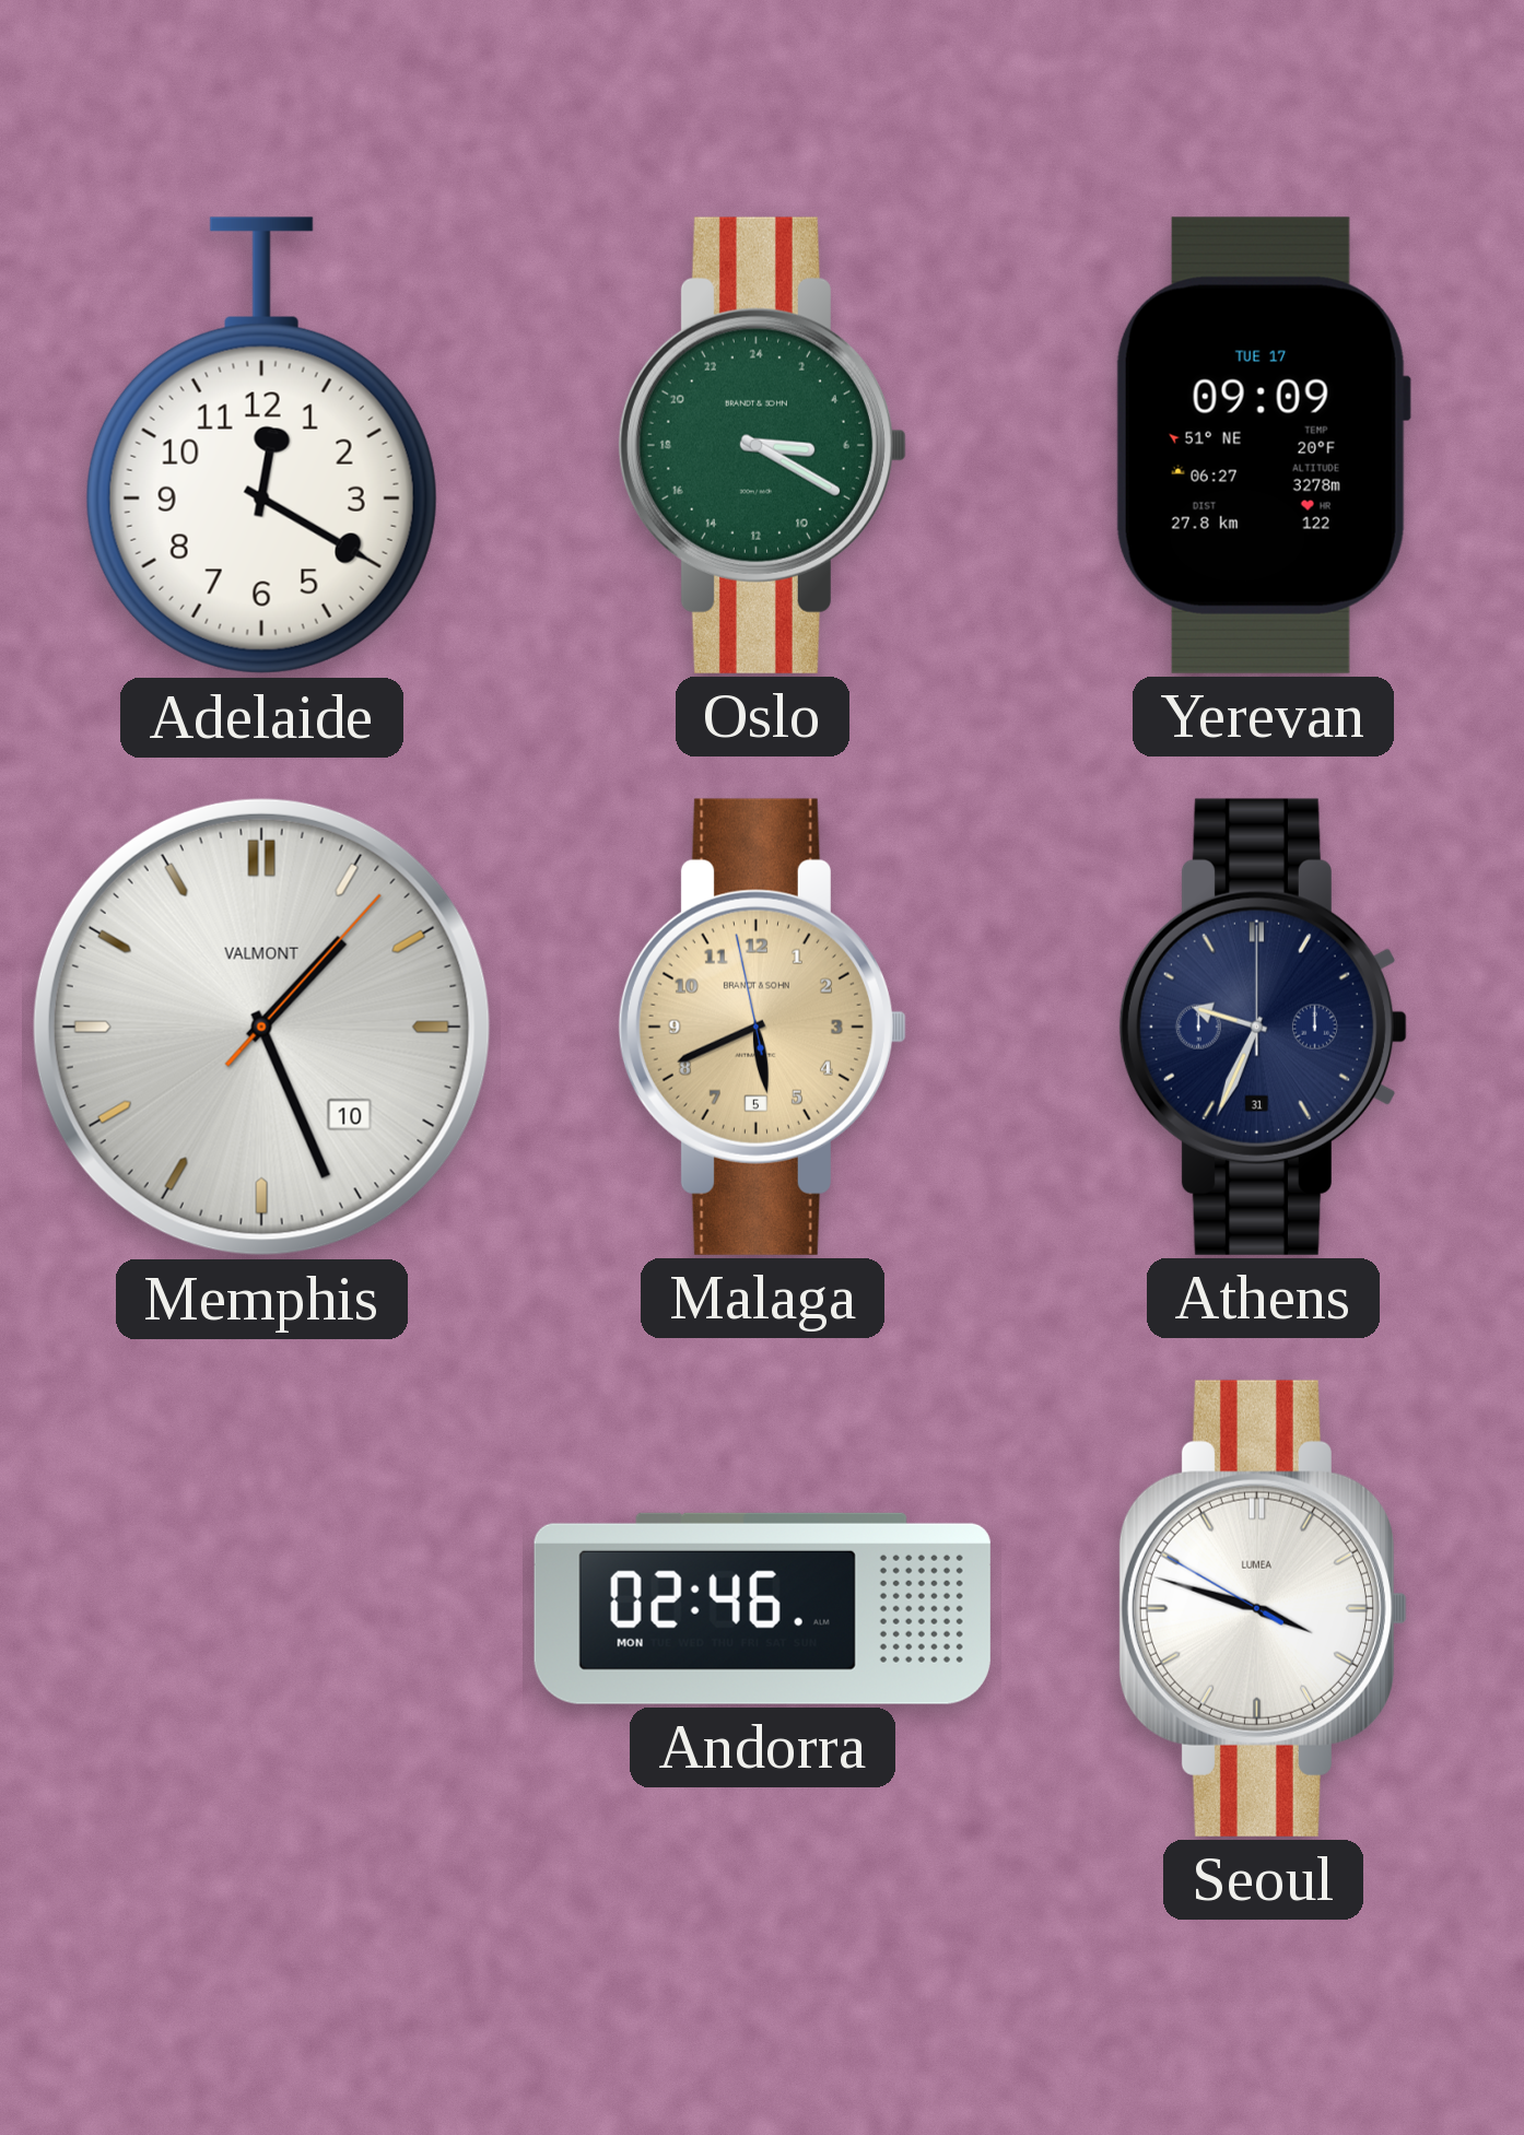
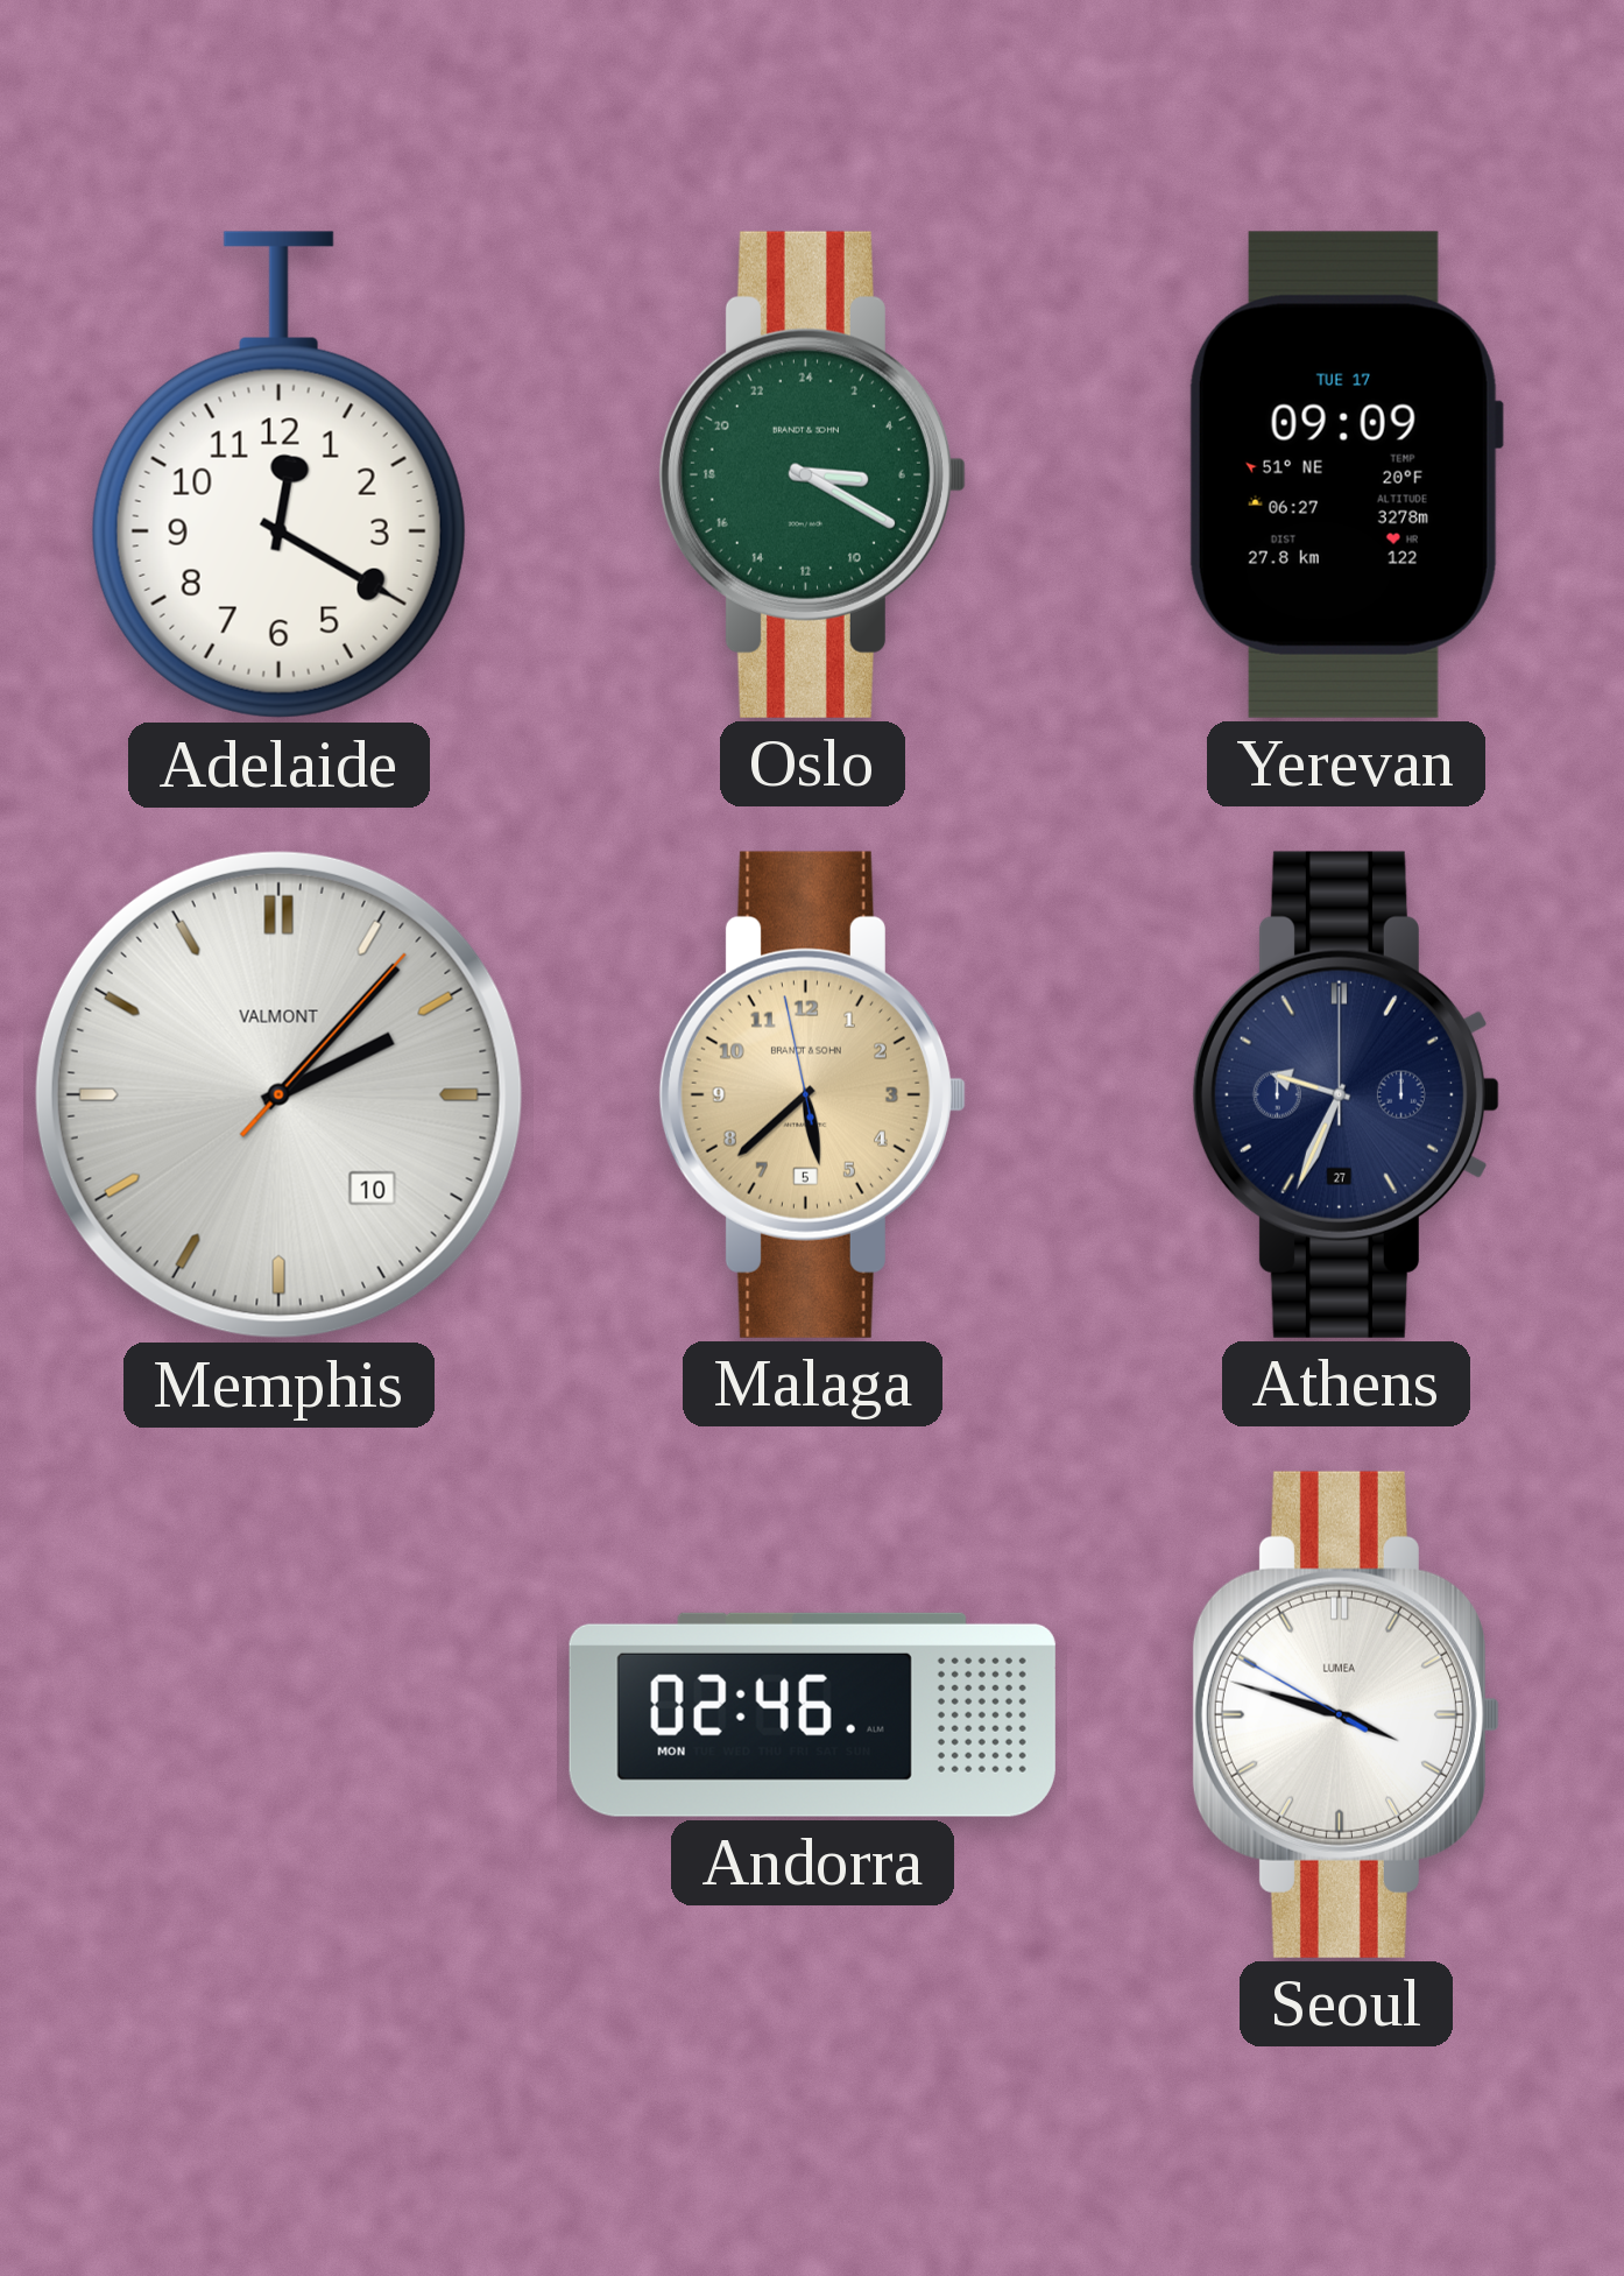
Memphis: 1:26 -> 2:07 (278, 1094)
Malaga: 5:40 -> 5:37 (812, 1094)
Athens date: 31 -> 27 (1346, 1094)
